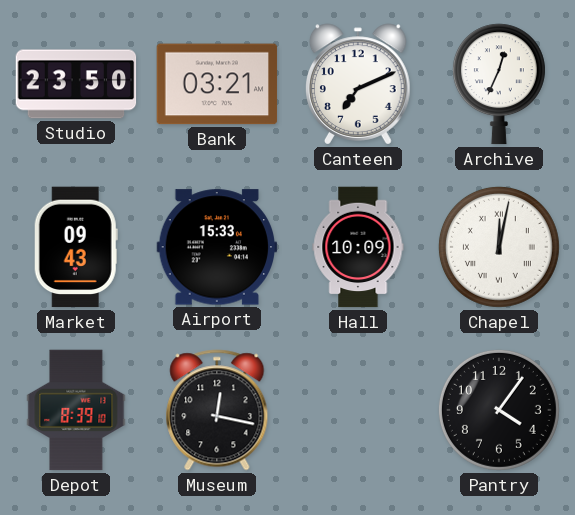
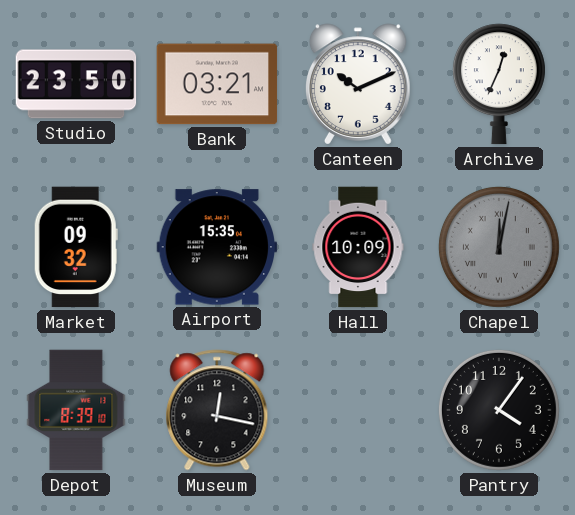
Canteen: 7:11 -> 10:11 (358, 84)
Market: 09:43 -> 09:32 (76, 247)
Airport: 15:33 -> 15:35 (217, 247)
Chapel dial: white -> grey (499, 247)
